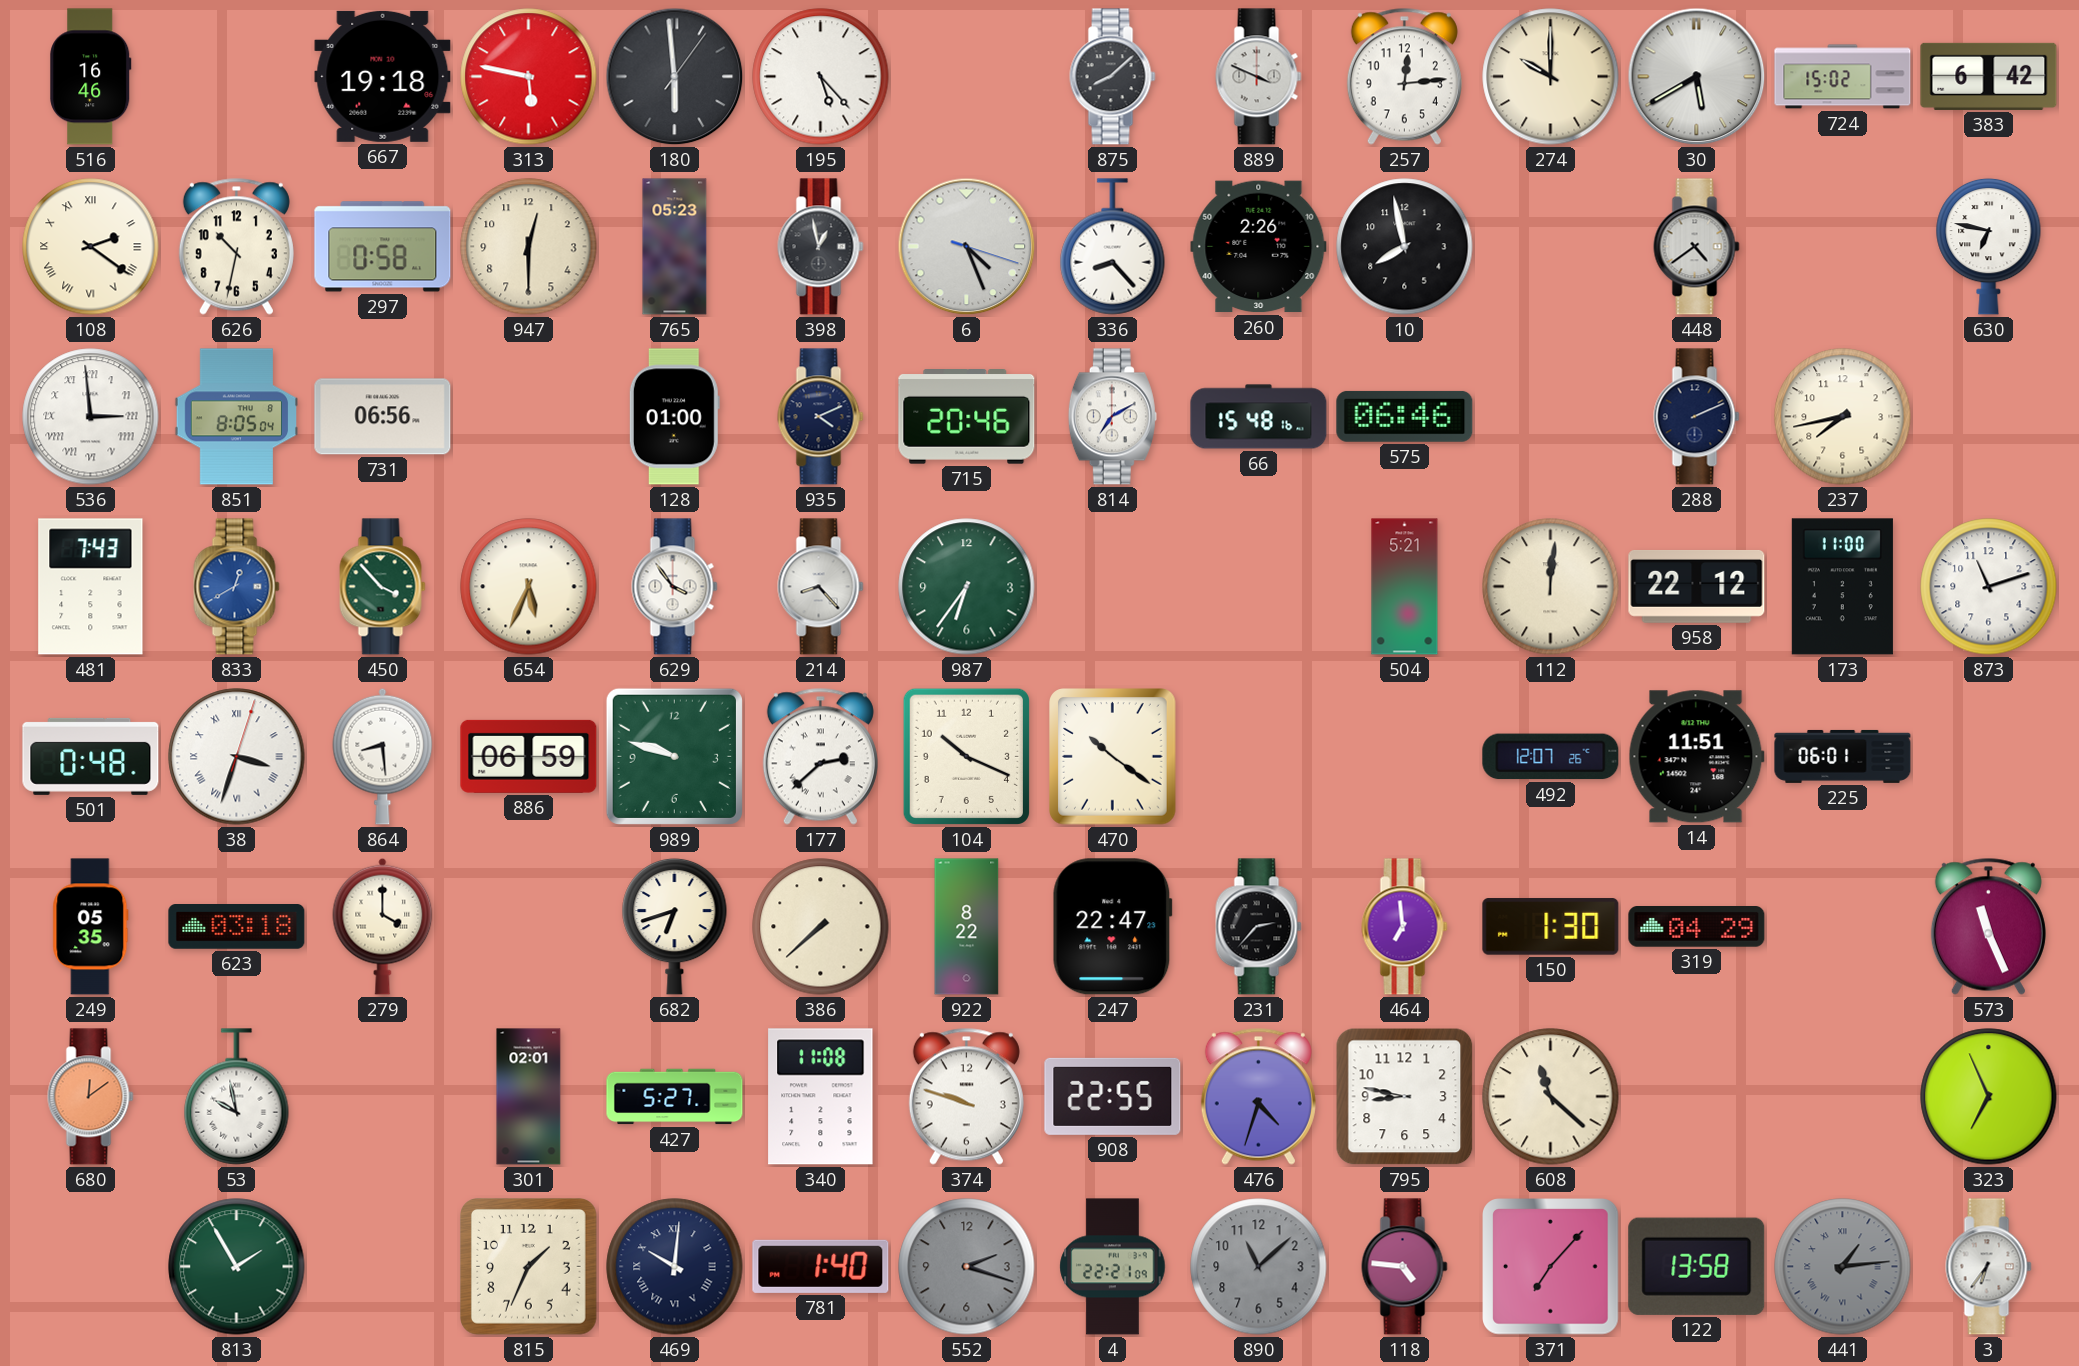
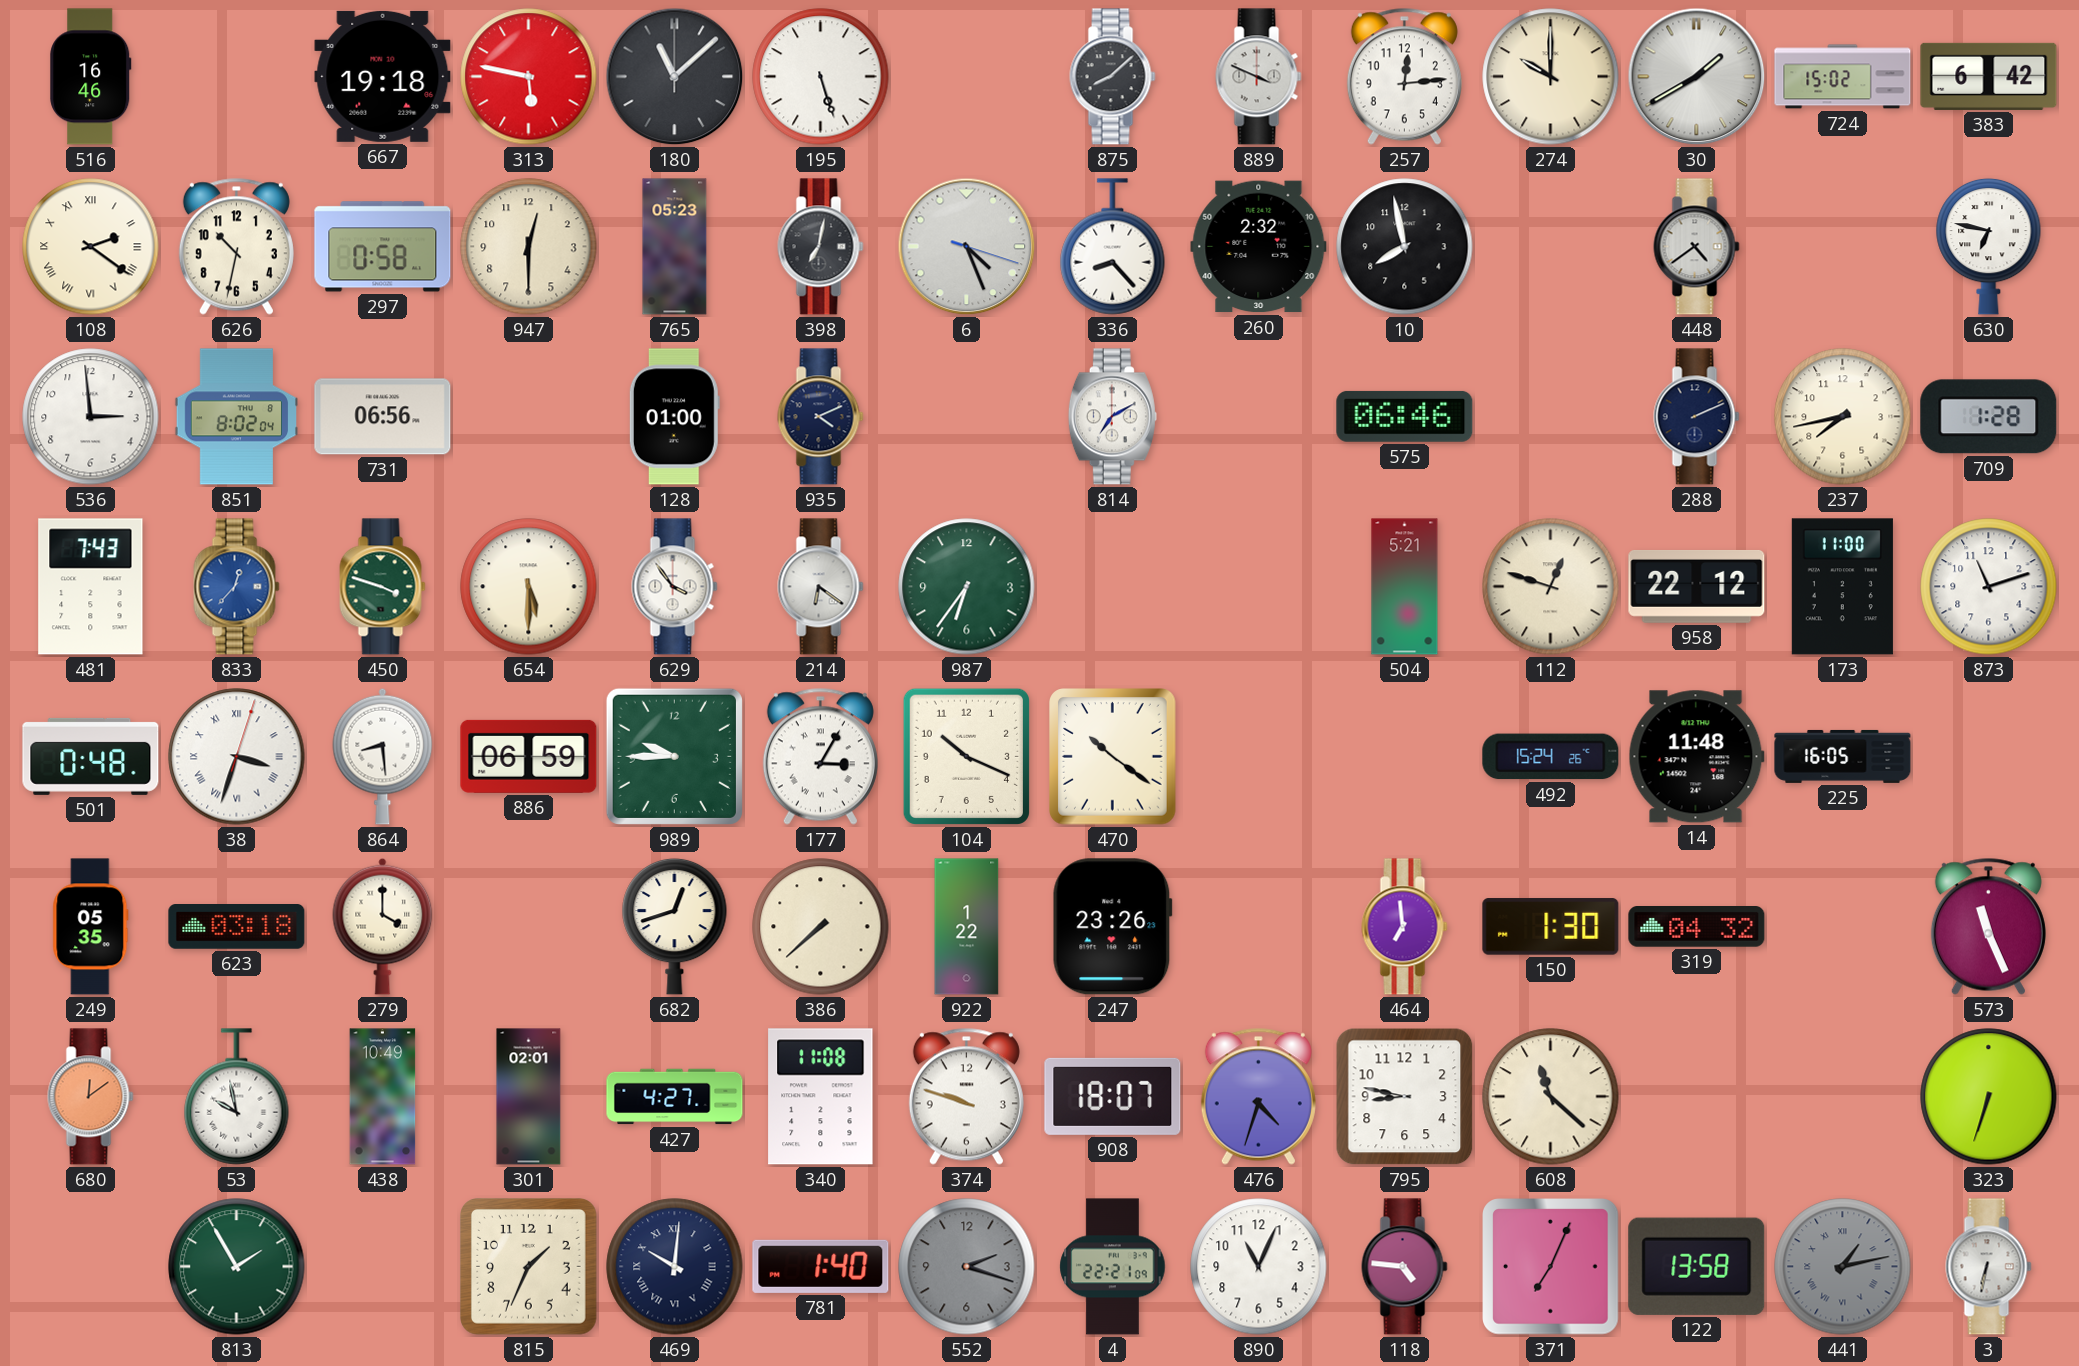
180: 5:59 -> 11:08 (675, 77)
195: 5:23 -> 5:27 (821, 77)
30: 5:40 -> 1:40 (1697, 77)
398: 12:58 -> 7:02 (821, 247)
260: 2:26 -> 2:32 (1259, 247)
536 numerals: Roman -> Arabic (91, 417)
851: 8:05 -> 8:02 (237, 417)
715: 20:46 -> none (967, 417)
66: 15:48 -> none (1259, 417)
709: none -> 1:28 (1989, 417)
833: 12:40 -> 12:37 (237, 587)
450: 3:53 -> 3:48 (383, 587)
654: 5:34 -> 5:30 (529, 587)
214: 8:23 -> 6:21 (821, 587)
112: 12:01 -> 12:48 (1551, 587)
989: 9:48 -> 9:45 (674, 756)
177: 2:38 -> 3:05 (820, 756)
492: 12:07 -> 15:24 (1551, 757)
14: 11:51 -> 11:48 (1696, 757)
225: 06:01 -> 16:05 (1843, 756)
682: 6:42 -> 12:42 (675, 926)
922: 8:22 -> 1:22 (967, 927)
247: 22:47 -> 23:26 (1112, 927)
231: 2:37 -> none (1259, 927)
319: 04:29 -> 04:32 (1697, 927)
438: none -> 10:49 (383, 1097)
427: 5:27 -> 4:27 (675, 1097)
908: 22:55 -> 18:07 (1113, 1096)
323: 6:56 -> 6:33 (1989, 1097)
890: 11:08 -> 11:04 (1259, 1267)
890 dial: grey -> white (1259, 1267)
371: 7:07 -> 7:04 (1551, 1267)
441: 1:14 -> 1:13 (1843, 1267)
3: 6:36 -> 6:32 (1989, 1267)
